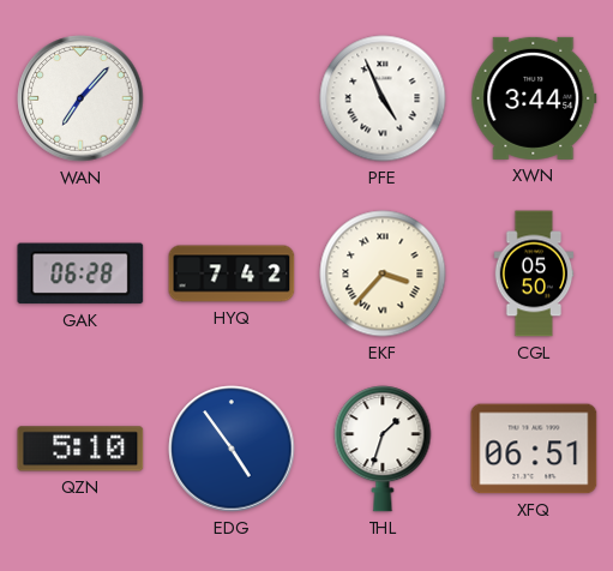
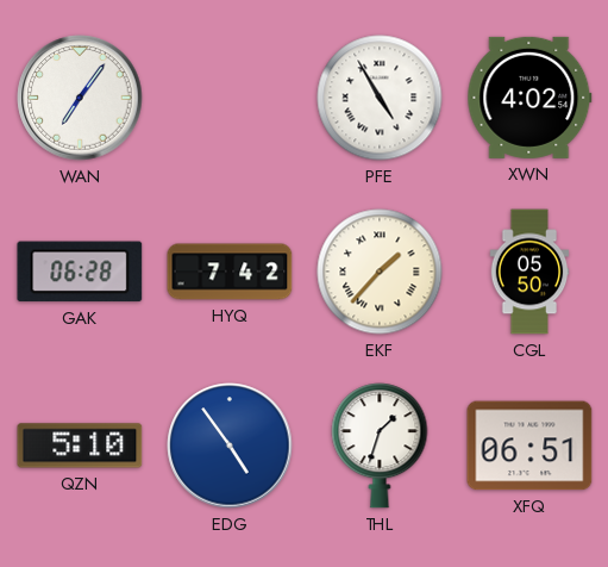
WAN: 7:07 -> 7:06 (80, 98)
PFE: 4:56 -> 4:55 (380, 98)
XWN: 3:44 -> 4:02 (529, 98)
EKF: 3:37 -> 1:37 (380, 272)
